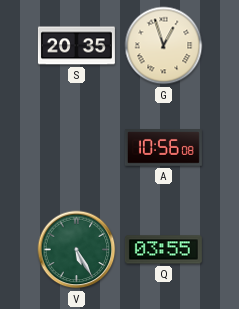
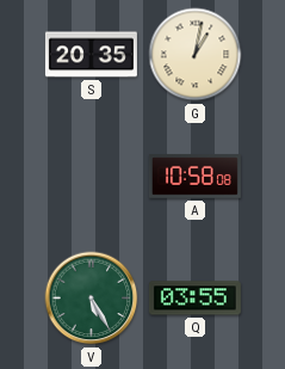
G: 12:57 -> 1:02 (196, 55)
A: 10:56 -> 10:58 (194, 177)
